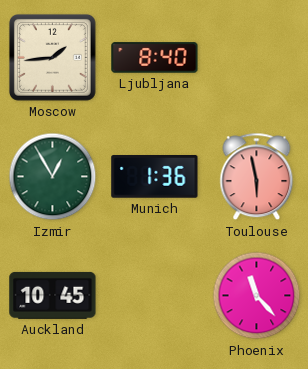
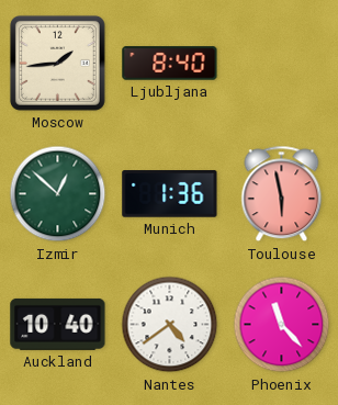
Izmir: 12:55 -> 12:52 (58, 194)
Auckland: 10:45 -> 10:40 (58, 324)
Nantes: none -> 4:39 (170, 325)
